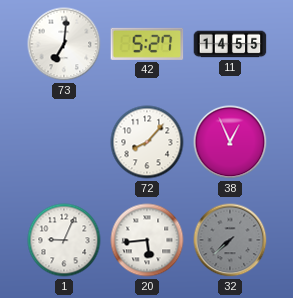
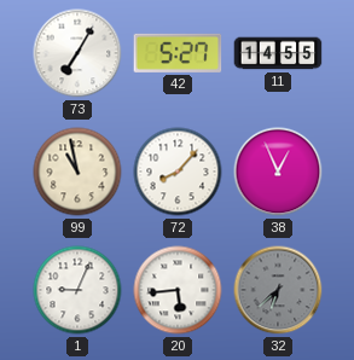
73: 7:01 -> 7:05 (77, 53)
99: none -> 10:58 (77, 172)
32: 7:38 -> 6:38 (278, 290)
